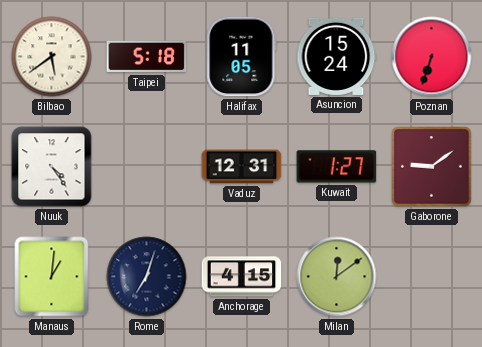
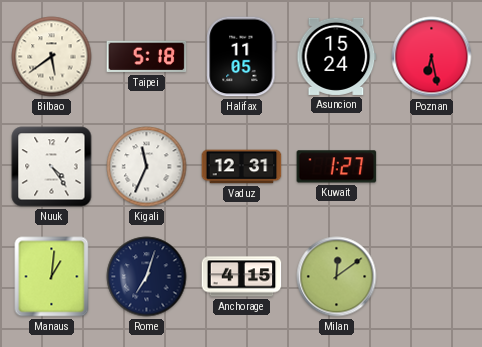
Poznan: 6:33 -> 6:28 (432, 57)
Kigali: none -> 11:34 (147, 167)
Gaborone: 9:09 -> none (432, 167)
